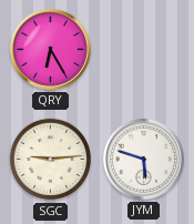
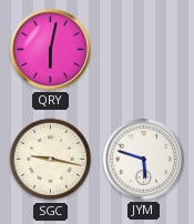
QRY: 6:25 -> 6:02 (50, 49)
SGC: 9:14 -> 9:17 (51, 160)
